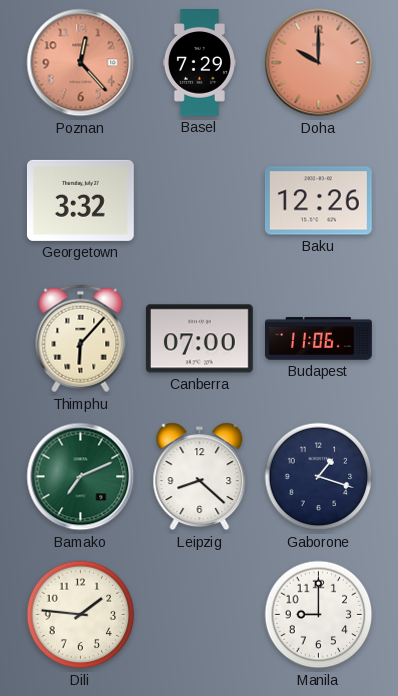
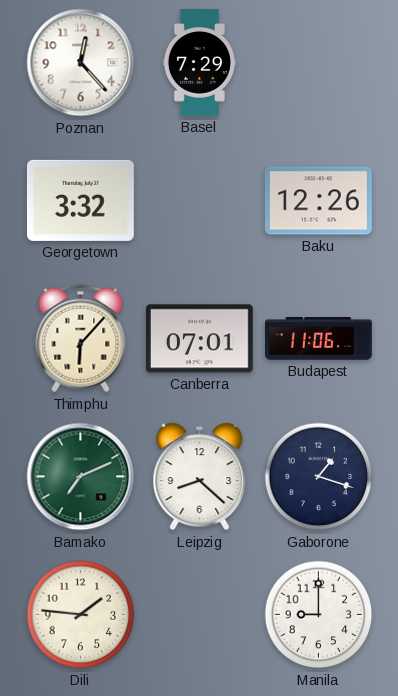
Poznan dial: salmon -> white (81, 63)
Doha: 10:00 -> none (319, 63)
Canberra: 07:00 -> 07:01 (199, 339)
